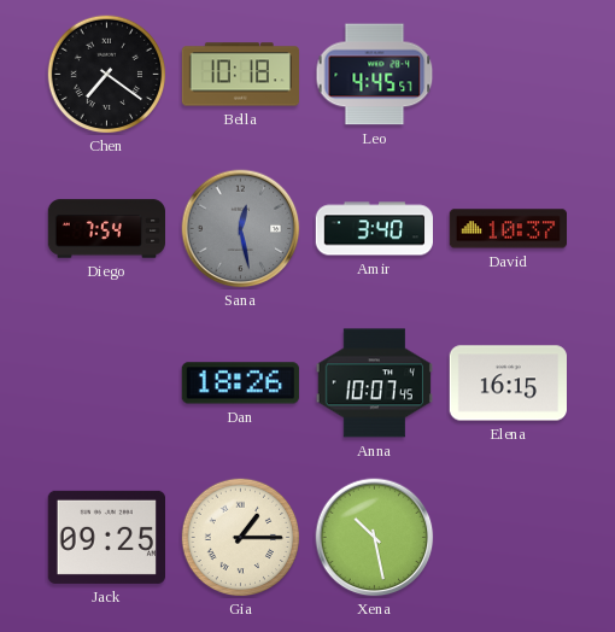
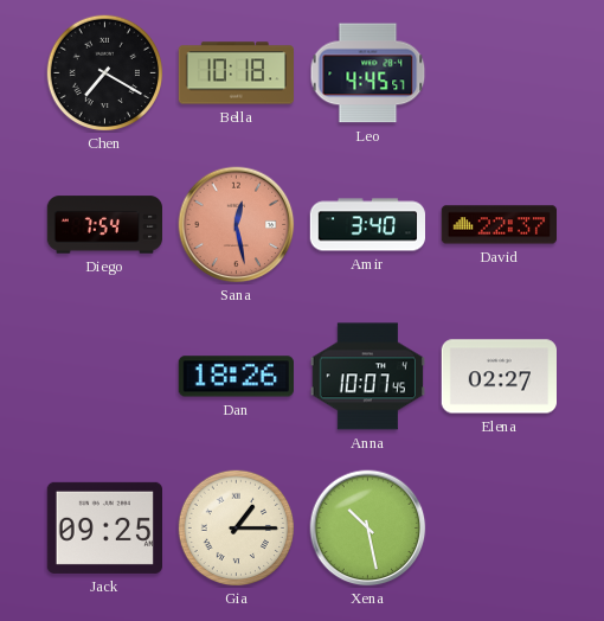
Chen: 7:21 -> 7:20 (105, 73)
Sana dial: grey -> salmon (237, 225)
David: 10:37 -> 22:37 (499, 225)
Elena: 16:15 -> 02:27 (499, 377)
